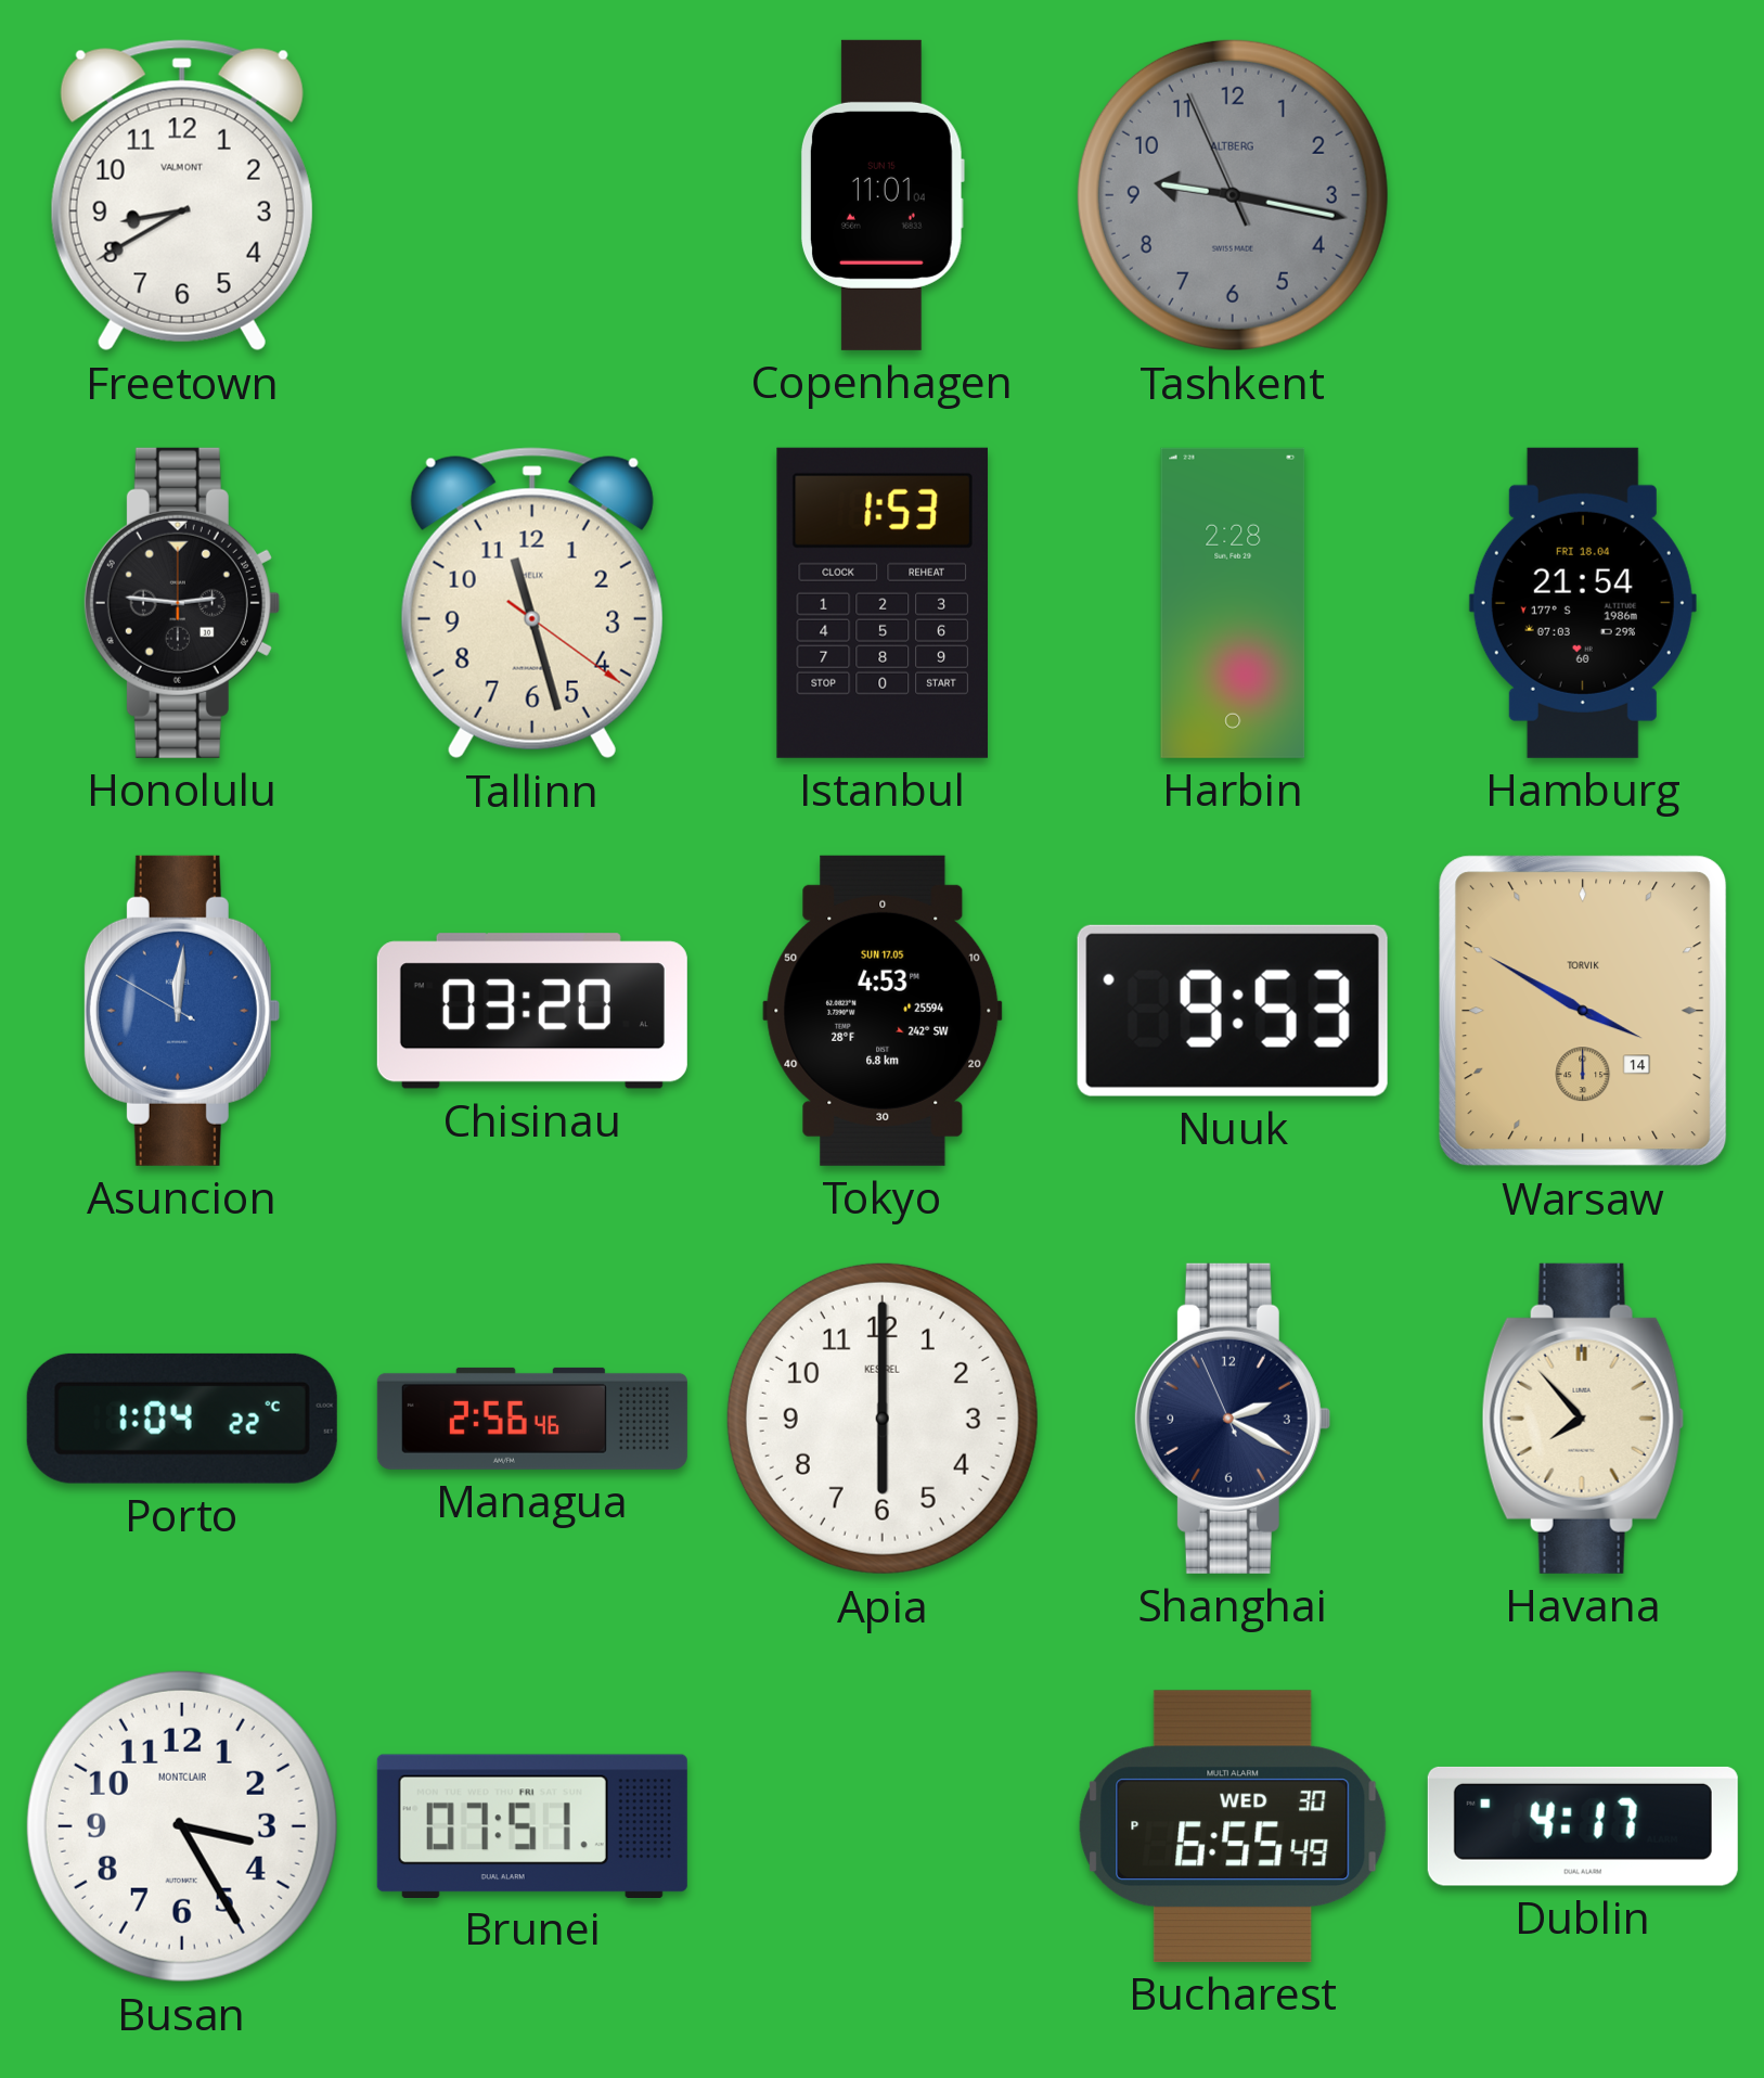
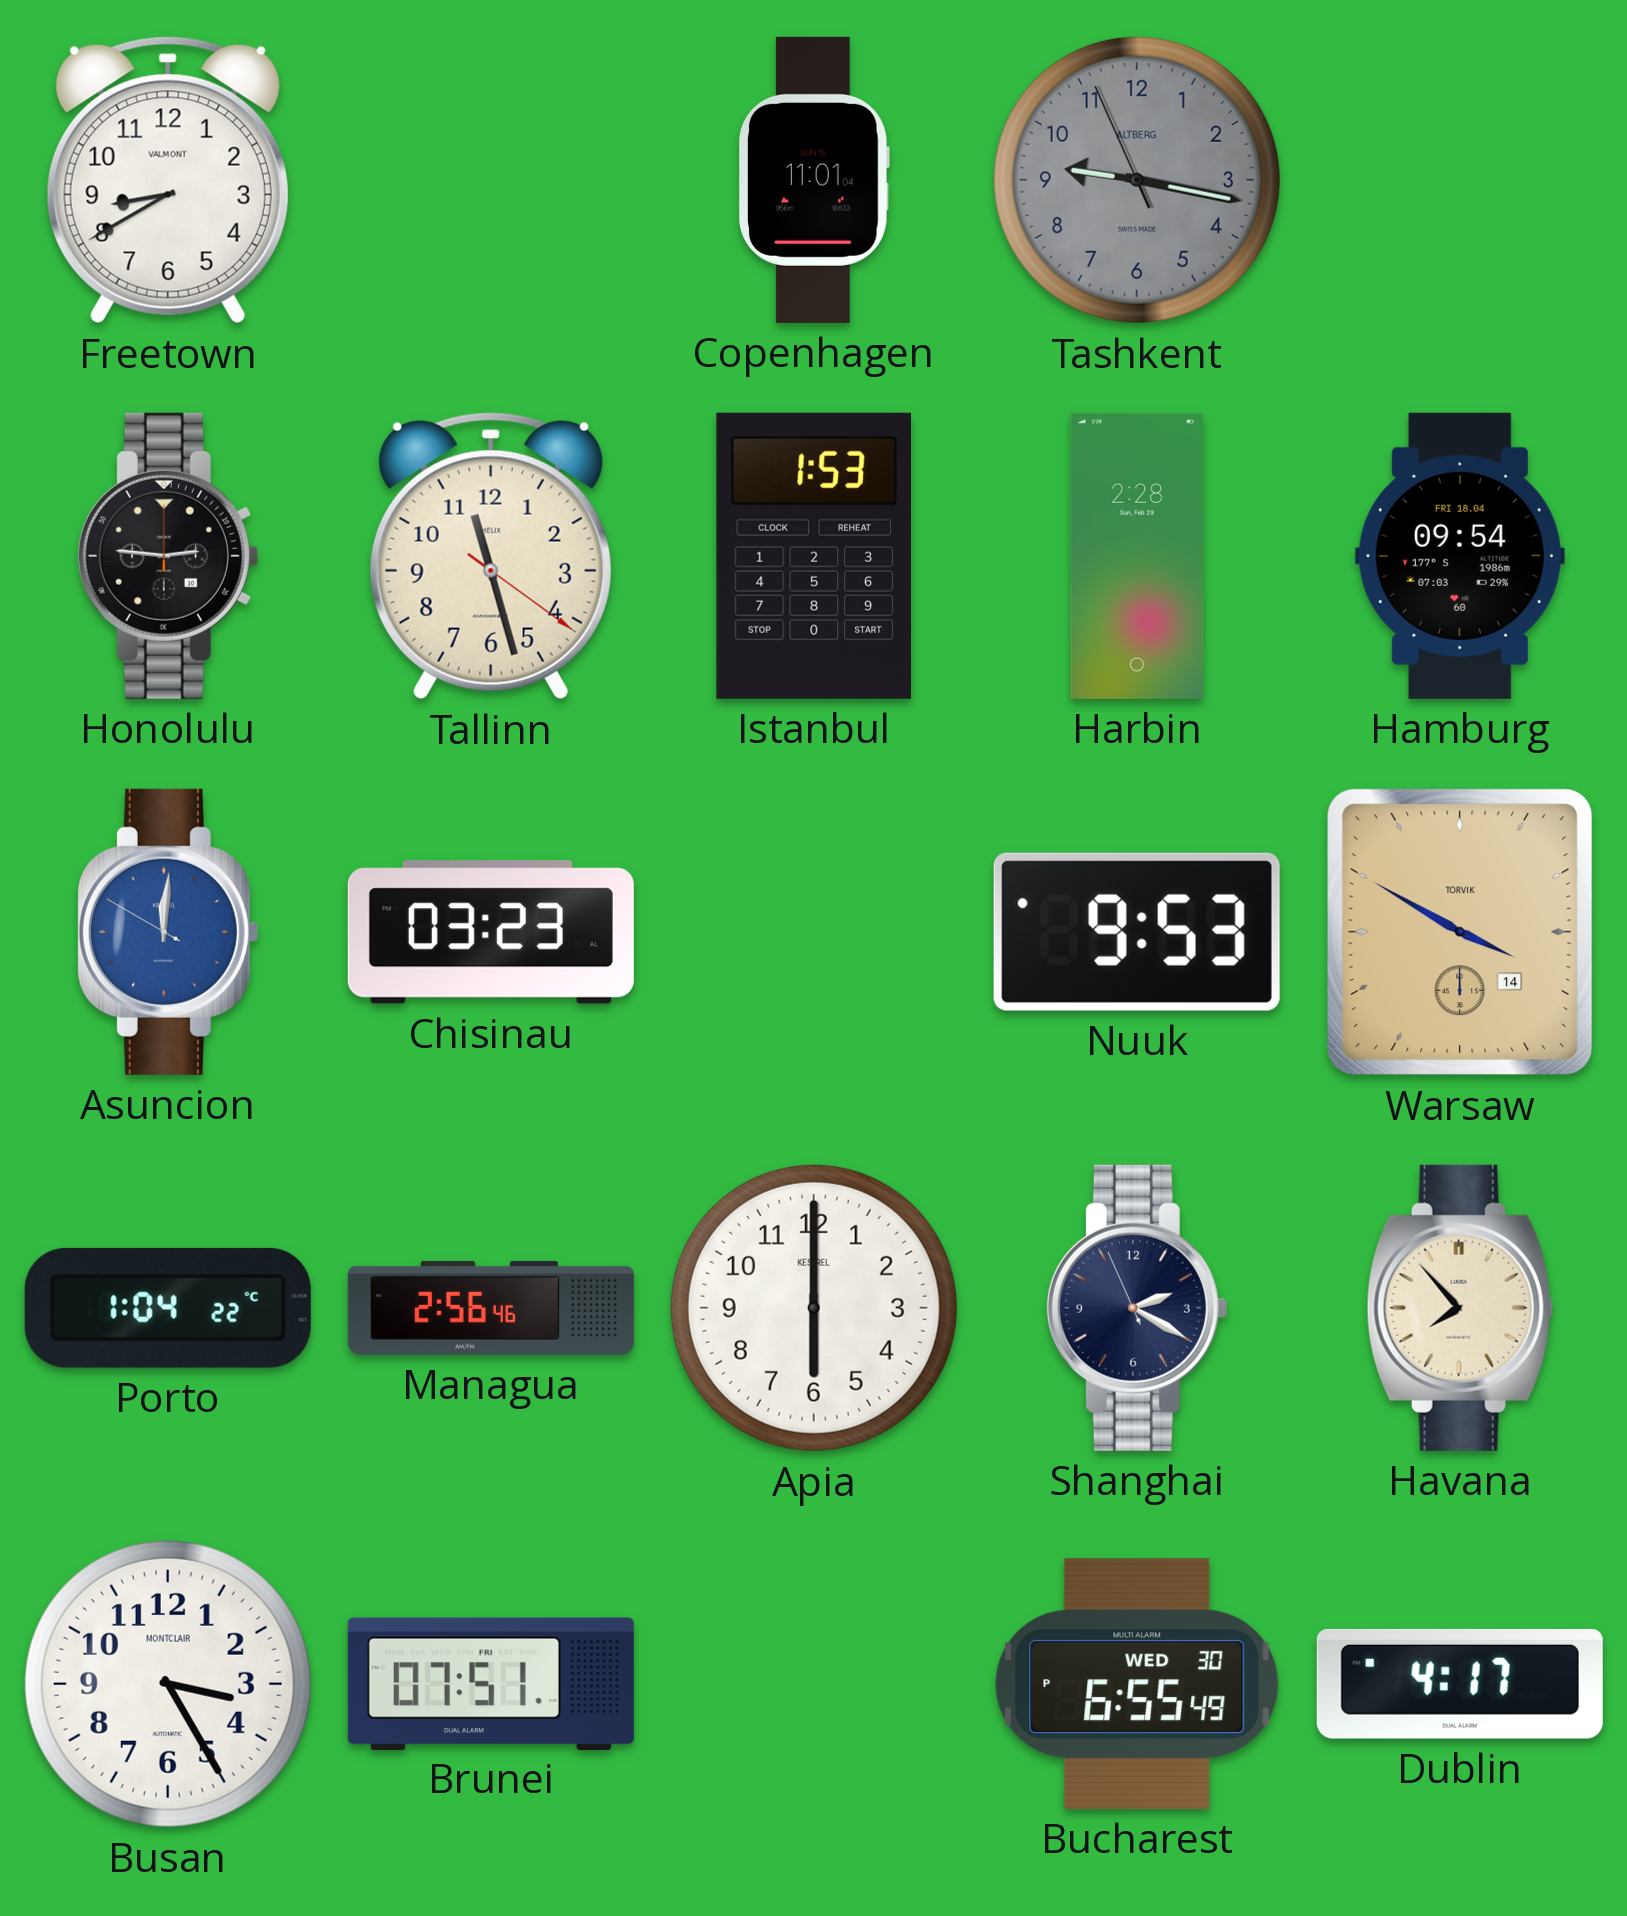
Hamburg: 21:54 -> 09:54 (1460, 556)
Chisinau: 03:20 -> 03:23 (491, 932)
Tokyo: 4:53 -> none (883, 1011)
